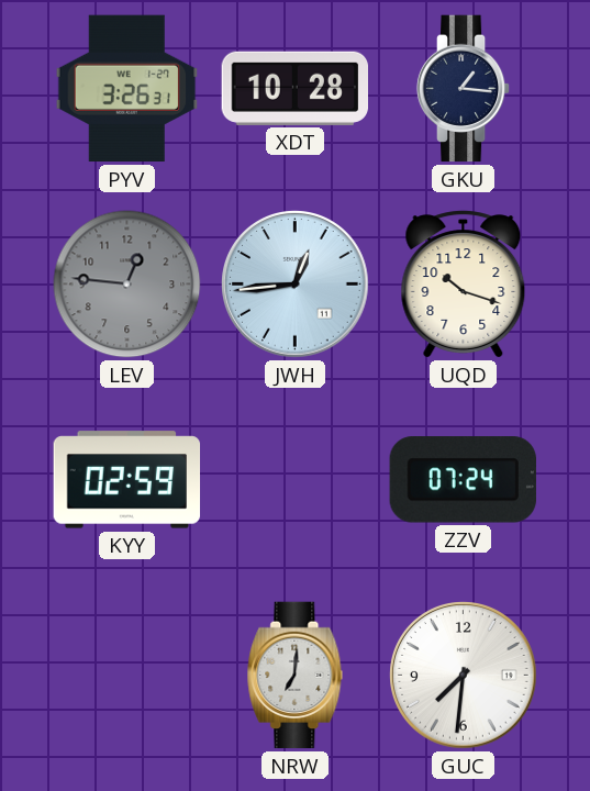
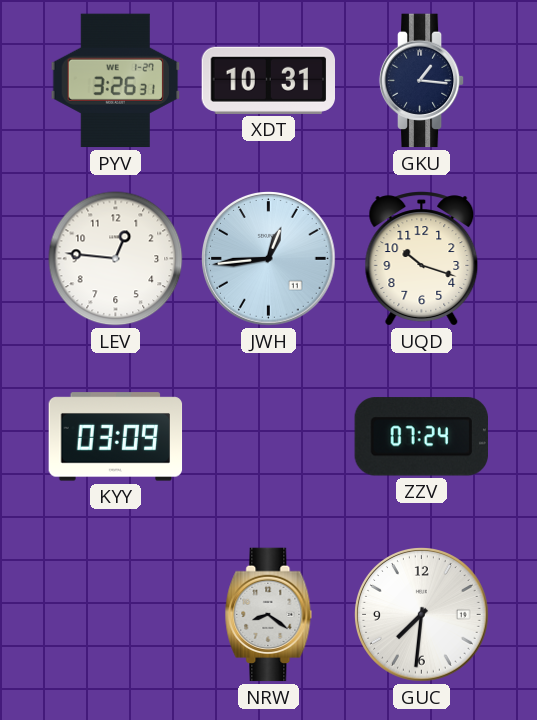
XDT: 10:28 -> 10:31 (269, 80)
LEV dial: grey -> white (116, 259)
KYY: 02:59 -> 03:09 (116, 437)
NRW: 7:01 -> 8:21 (269, 615)
